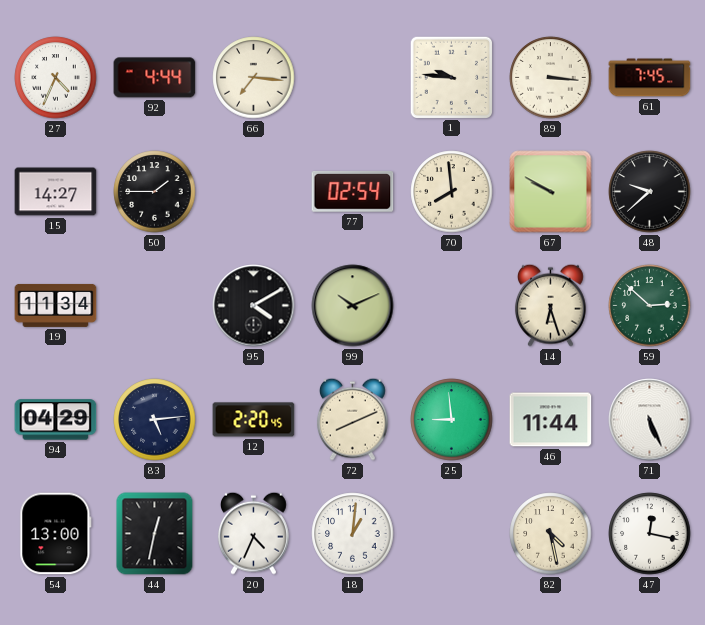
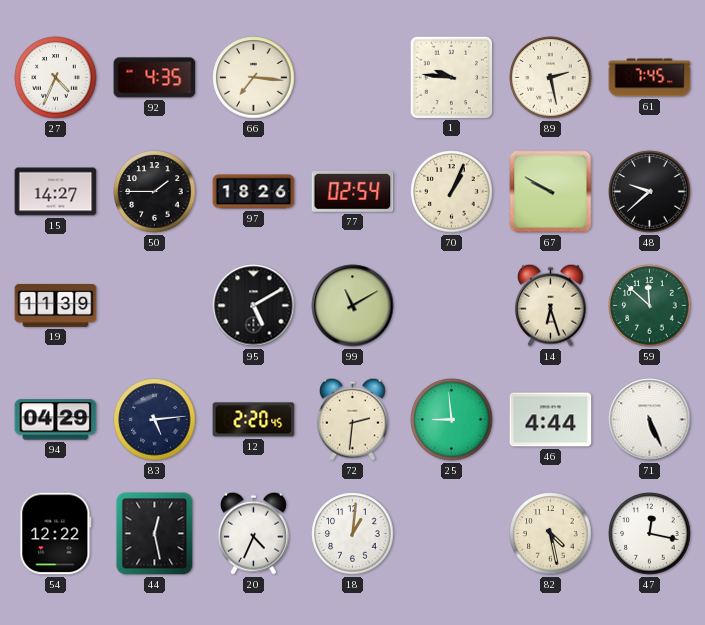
92: 4:44 -> 4:35 (155, 78)
89: 3:16 -> 2:28 (551, 78)
97: none -> 18:26 (254, 192)
70: 7:59 -> 1:04 (452, 192)
19: 11:34 -> 11:39 (56, 305)
95: 4:10 -> 5:10 (254, 306)
99: 10:11 -> 11:10 (353, 306)
59: 2:52 -> 11:52 (650, 306)
72: 8:11 -> 2:31 (352, 419)
46: 11:44 -> 4:44 (551, 420)
54: 13:00 -> 12:22 (56, 534)
44: 12:32 -> 12:28 (155, 534)
